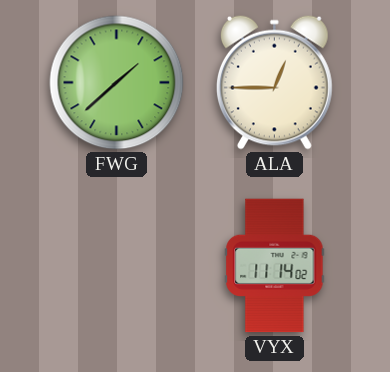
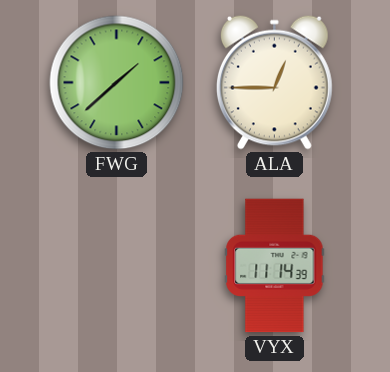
VYX: 11:14:02 -> 11:14:39 (275, 266)
